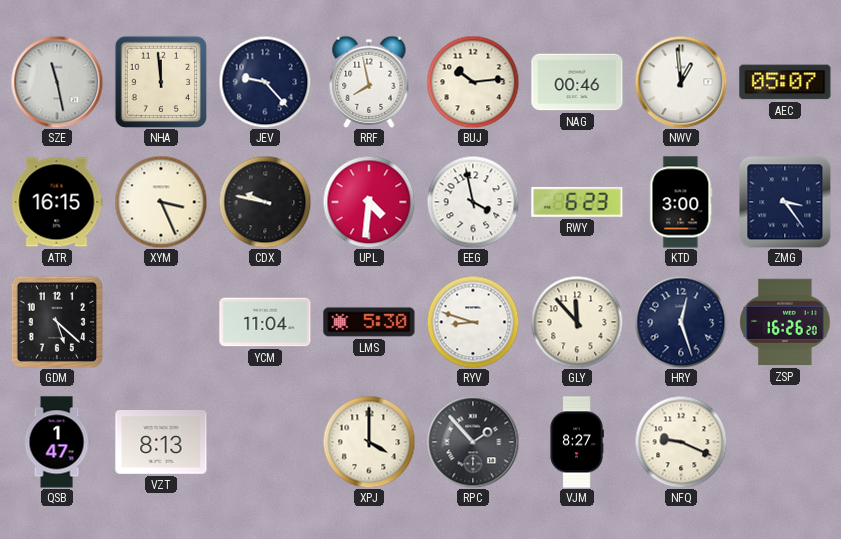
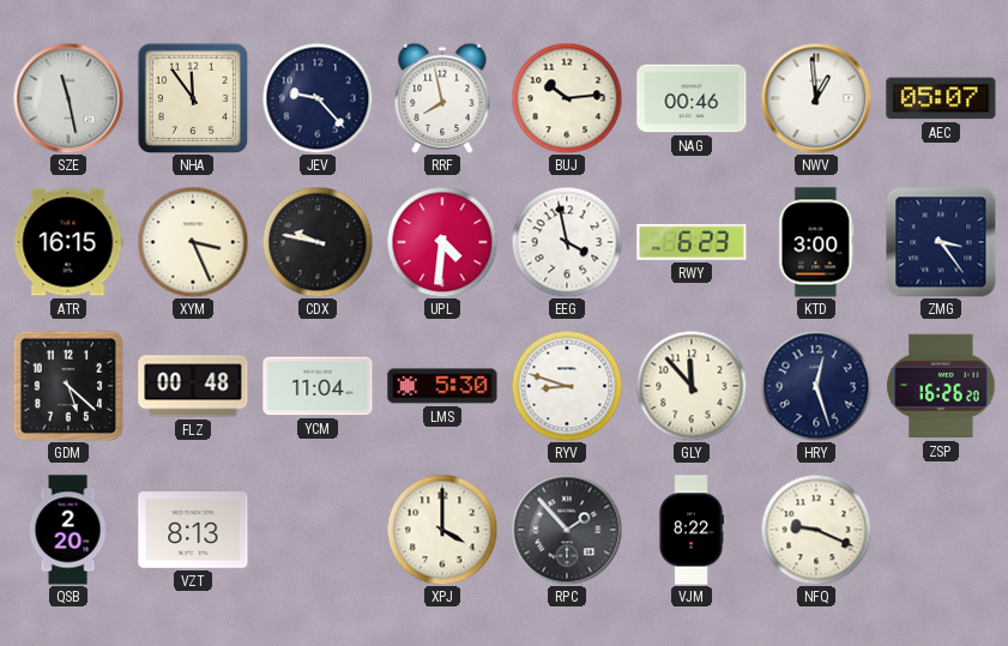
NHA: 11:59 -> 11:54 (192, 97)
FLZ: none -> 00:48 (193, 386)
QSB: 1:47 -> 2:20 (68, 530)
VJM: 8:27 -> 8:22 (692, 530)
